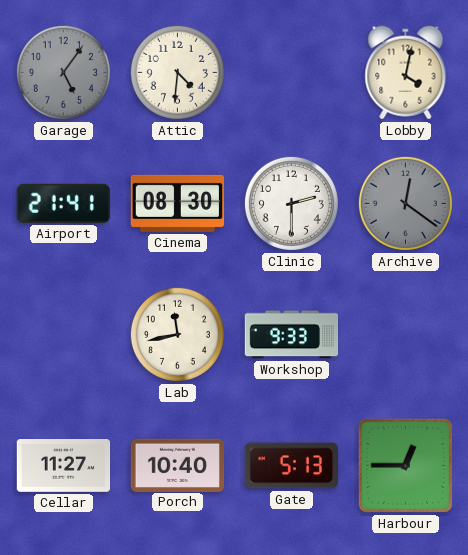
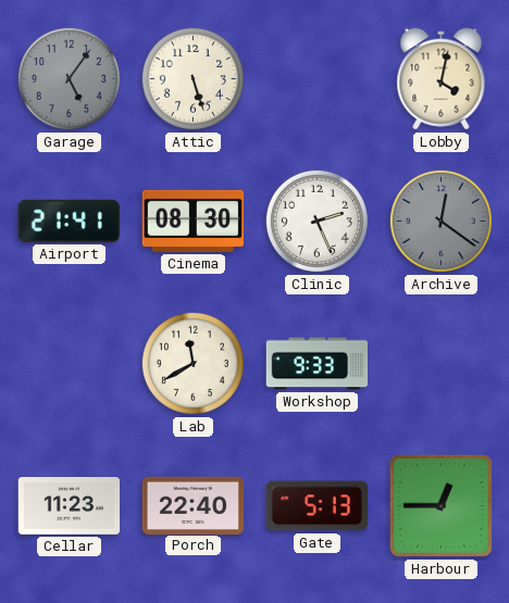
Attic: 4:31 -> 5:27 (193, 78)
Clinic: 2:30 -> 2:26 (316, 221)
Lab: 11:43 -> 11:40 (193, 363)
Cellar: 11:27 -> 11:23 (70, 506)
Porch: 10:40 -> 22:40 (194, 505)
